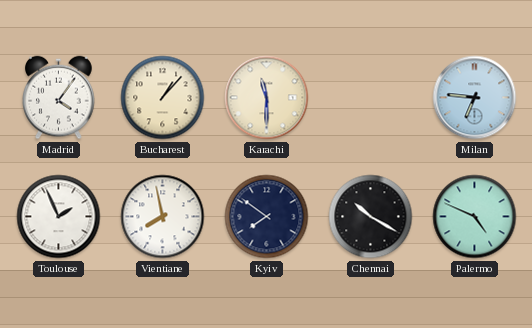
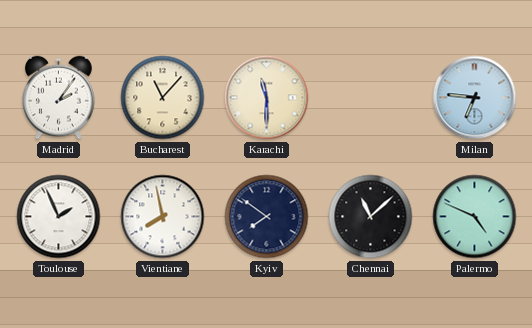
Madrid: 4:06 -> 2:06 (59, 98)
Bucharest: 1:07 -> 11:07 (163, 98)
Chennai: 10:20 -> 11:08 (371, 217)
